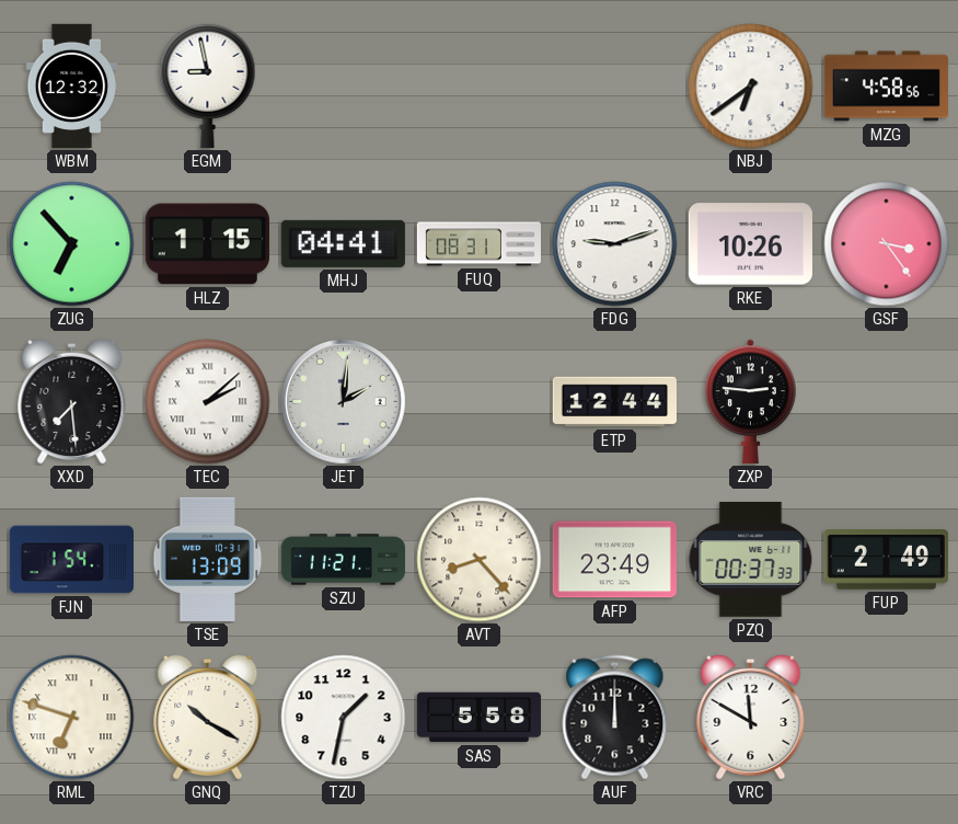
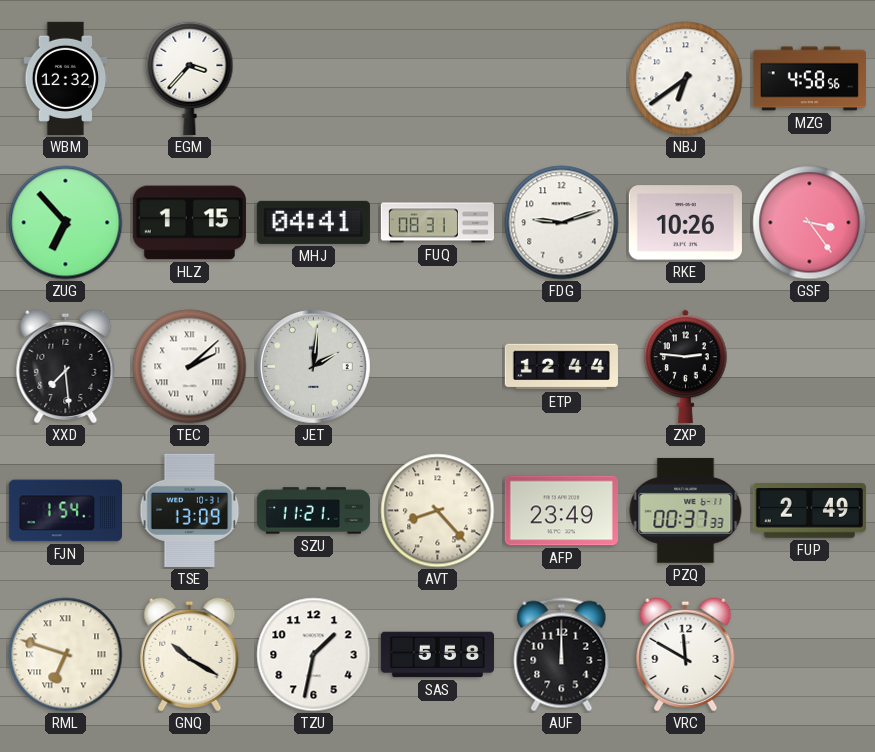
EGM: 8:58 -> 3:37 (190, 78)
